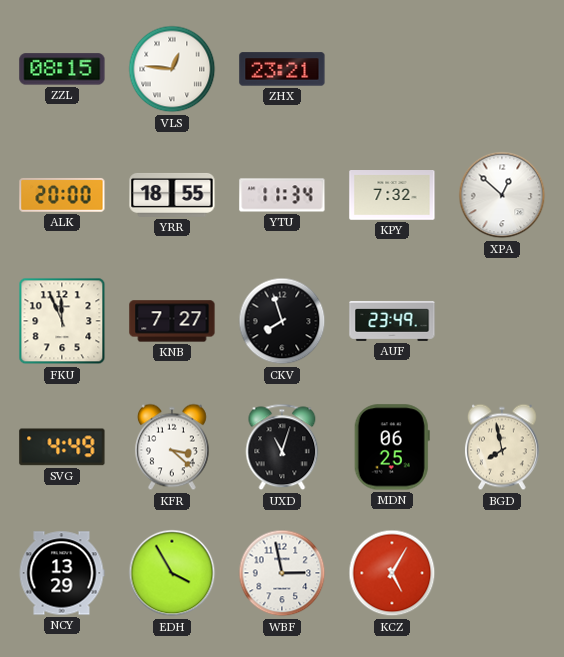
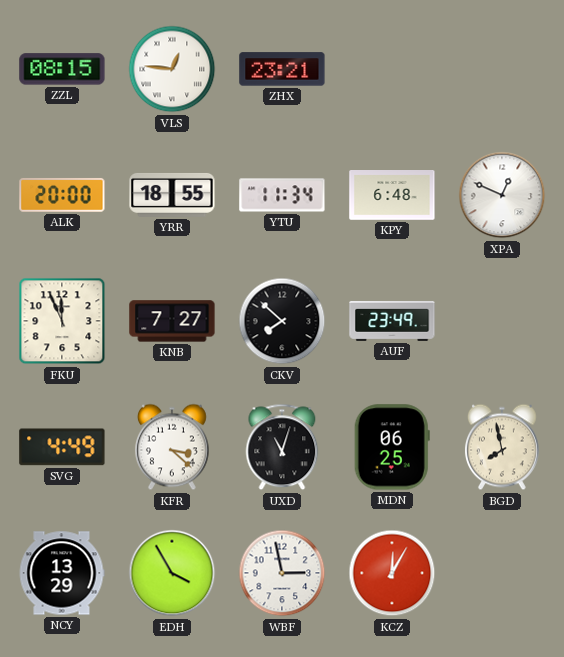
KPY: 7:32 -> 6:48 (392, 195)
XPA: 12:52 -> 12:49 (502, 195)
CKV: 7:57 -> 7:52 (282, 321)
KCZ: 5:05 -> 12:05 (392, 573)
